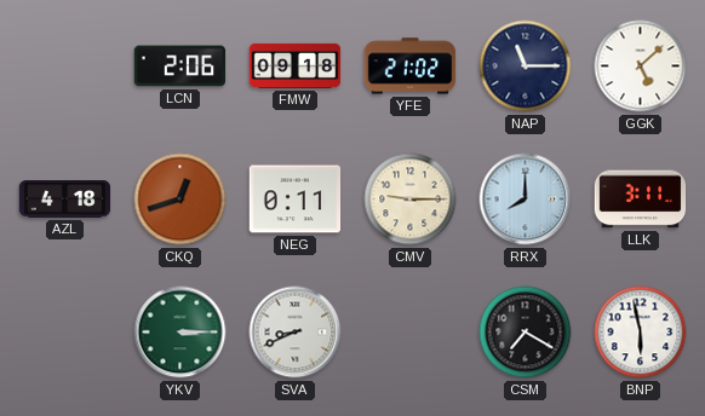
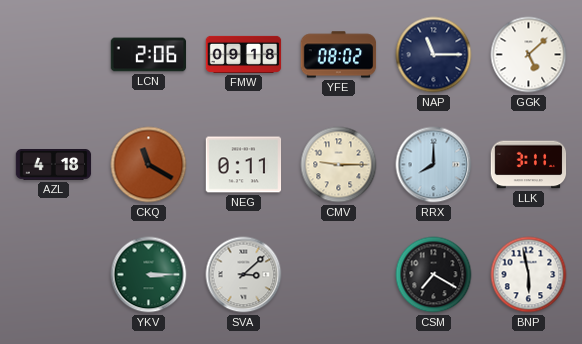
YFE: 21:02 -> 08:02 (339, 55)
CKQ: 12:42 -> 11:20 (149, 165)
SVA: 8:41 -> 3:08 (244, 275)
